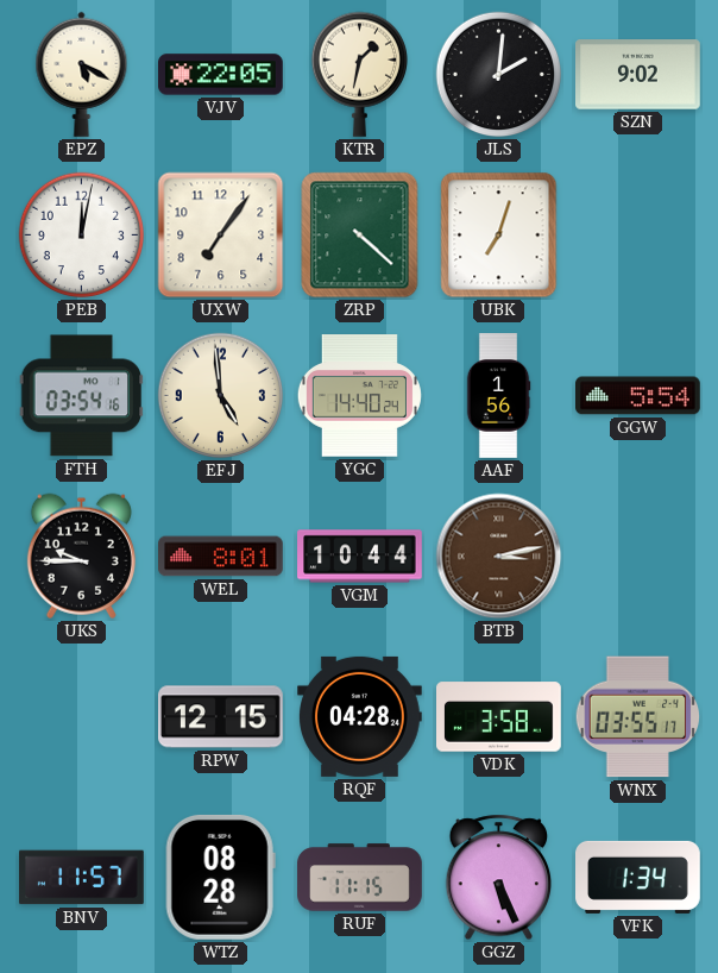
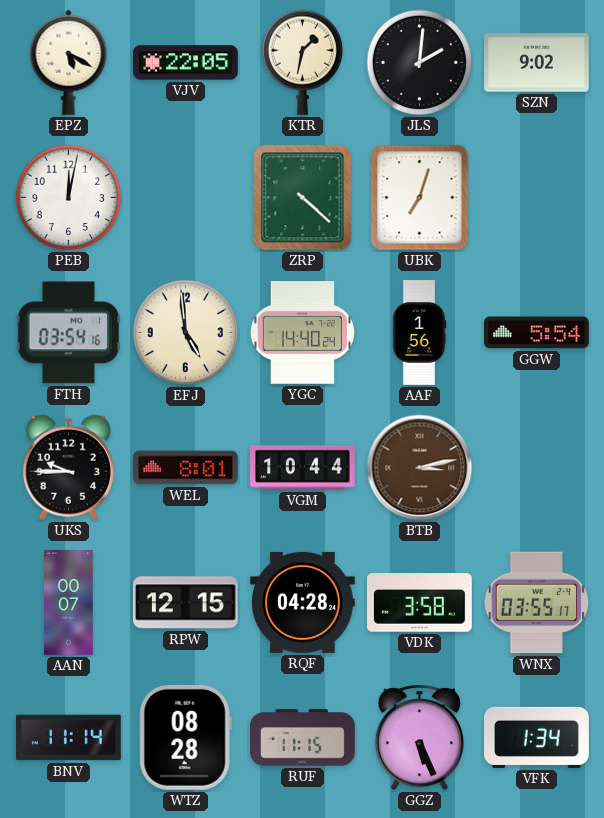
UXW: 7:06 -> none (221, 236)
AAN: none -> 00:07 (69, 603)
BNV: 11:57 -> 11:14 (69, 738)
